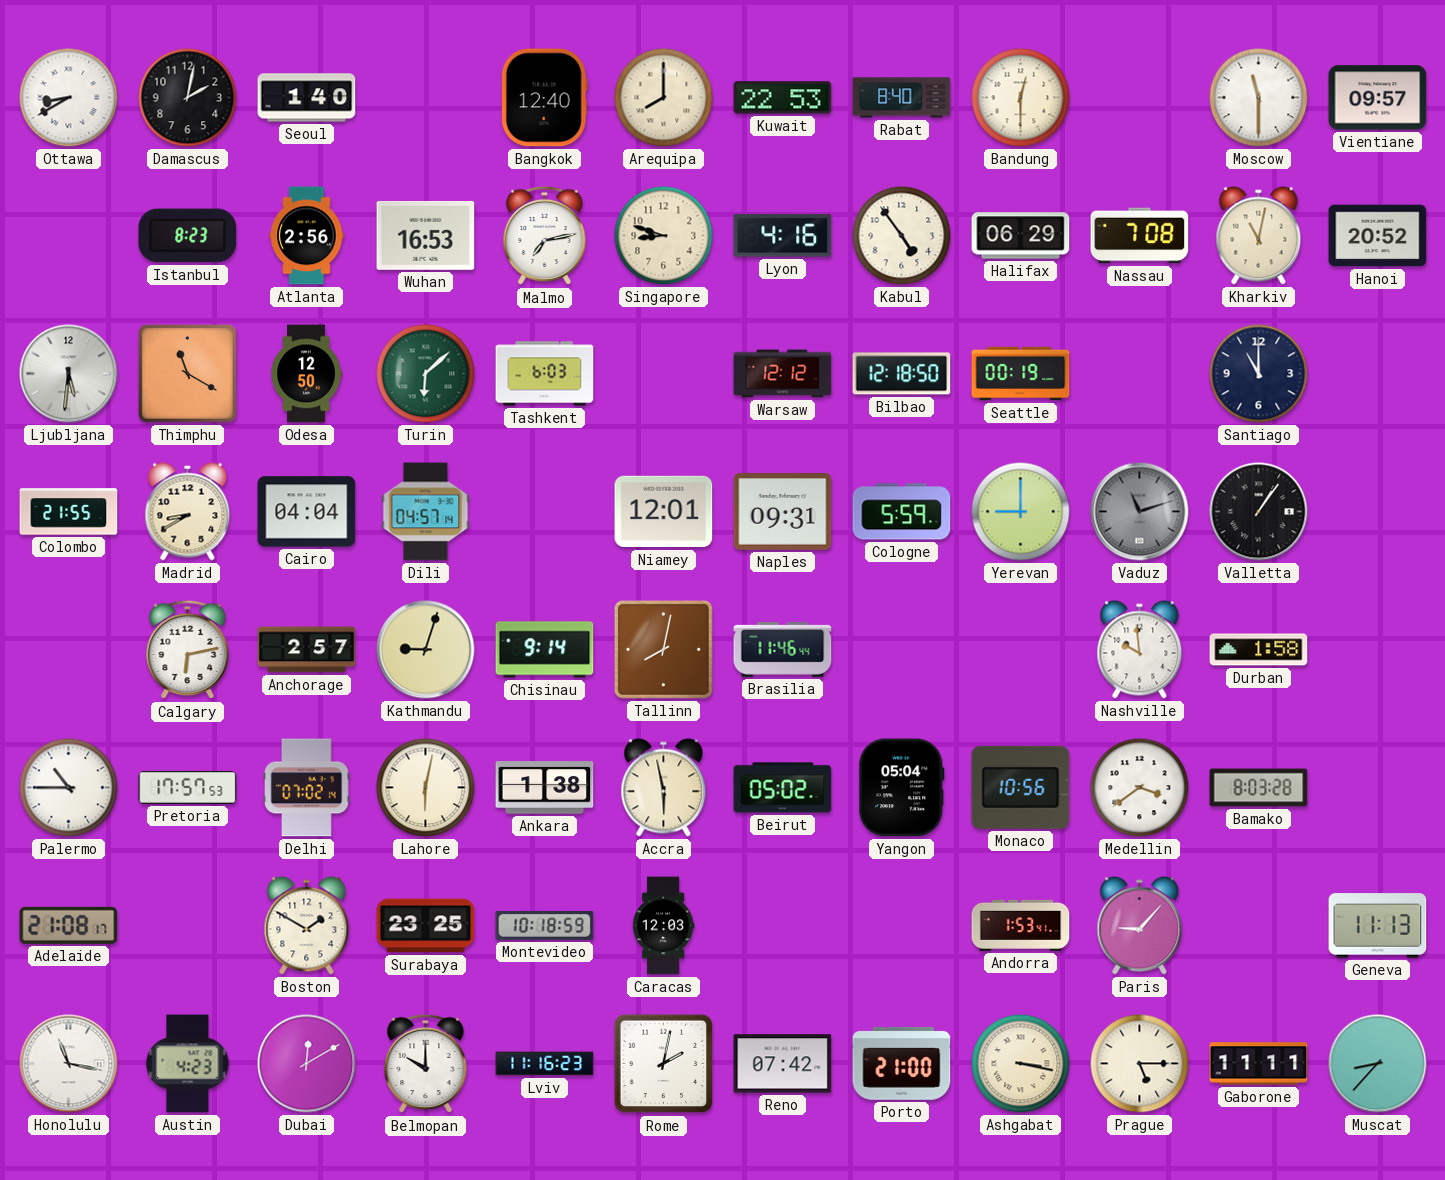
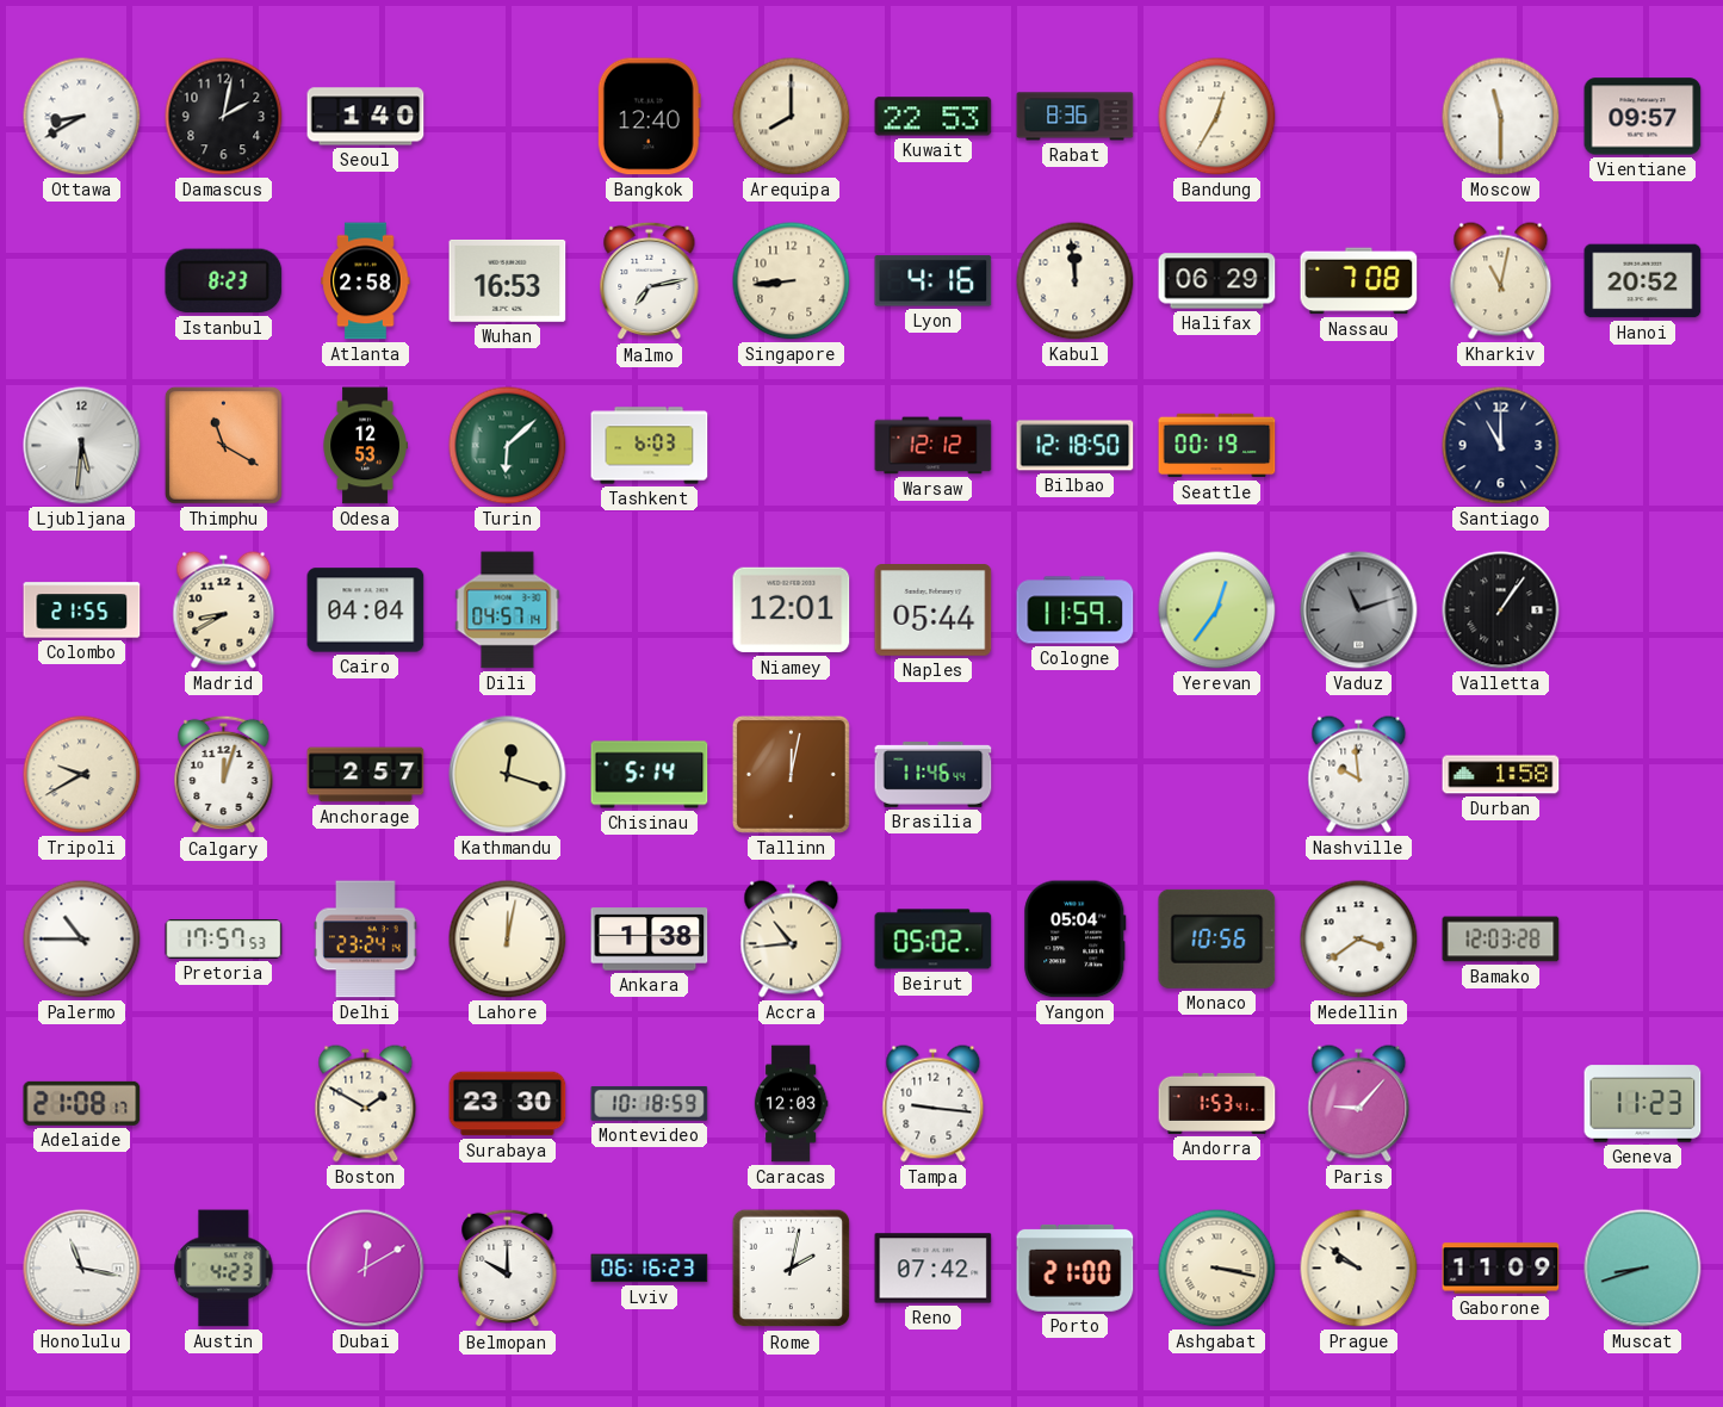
Rabat: 8:40 -> 8:36 (1076, 117)
Bandung: 12:30 -> 12:35 (1217, 117)
Atlanta: 2:56 -> 2:58 (366, 281)
Singapore: 8:48 -> 8:44 (792, 281)
Kabul: 4:54 -> 11:59 (1076, 281)
Odesa: 12:50 -> 12:53 (365, 446)
Naples: 09:31 -> 05:44 (934, 610)
Cologne: 5:59 -> 11:59 (1076, 610)
Yerevan: 9:00 -> 12:36 (1217, 610)
Tripoli: none -> 9:40 (82, 775)
Calgary: 6:13 -> 12:03 (224, 775)
Kathmandu: 9:03 -> 12:18 (508, 775)
Chisinau: 9:14 -> 5:14 (650, 775)
Tallinn: 8:02 -> 12:02 (791, 774)
Delhi: 07:02 -> 23:24 (365, 940)
Lahore: 6:02 -> 12:02 (508, 940)
Accra: 5:58 -> 10:44 (792, 940)
Bamako: 8:03 -> 12:03 (1501, 940)
Surabaya: 23:25 -> 23:30 (508, 1104)
Tampa: none -> 9:16 (934, 1104)
Geneva: 11:13 -> 11:23 (1643, 1104)
Lviv: 11:16 -> 06:16 (650, 1269)
Prague: 5:15 -> 9:51 (1359, 1269)
Gaborone: 11:11 -> 11:09 (1501, 1269)
Muscat: 8:37 -> 8:42 (1643, 1269)
